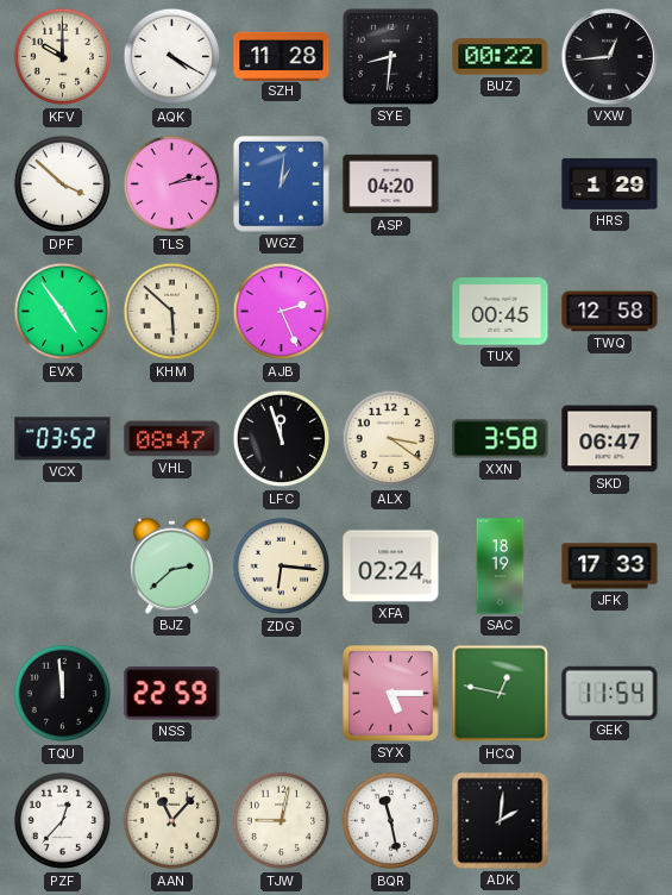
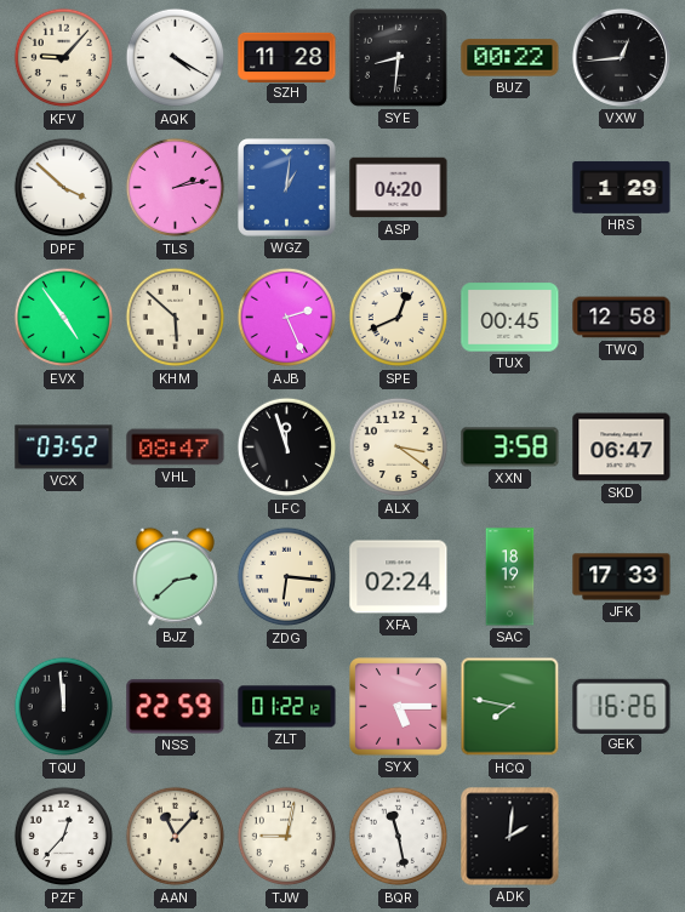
KFV: 10:00 -> 9:07 (64, 58)
SPE: none -> 12:41 (399, 318)
ZLT: none -> 01:22 (287, 707)
HCQ: 12:47 -> 7:47 (510, 707)
GEK: 11:54 -> 16:26 (622, 706)
